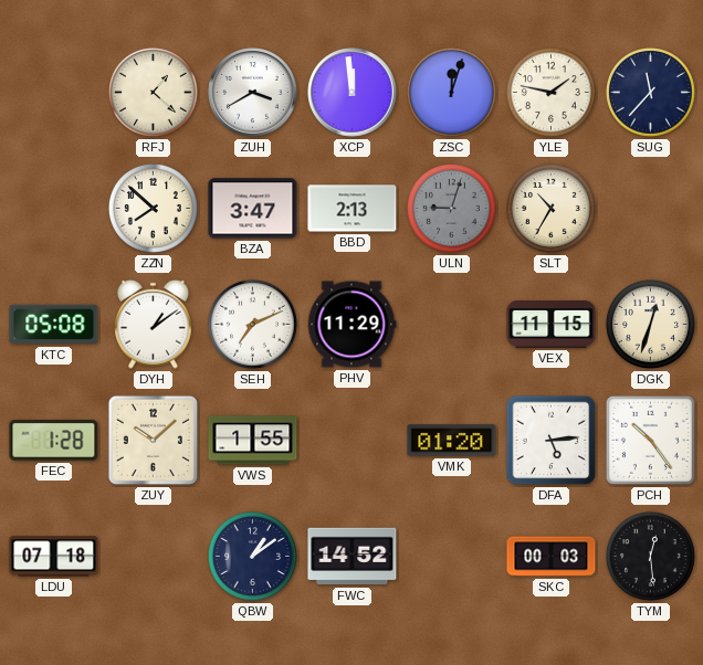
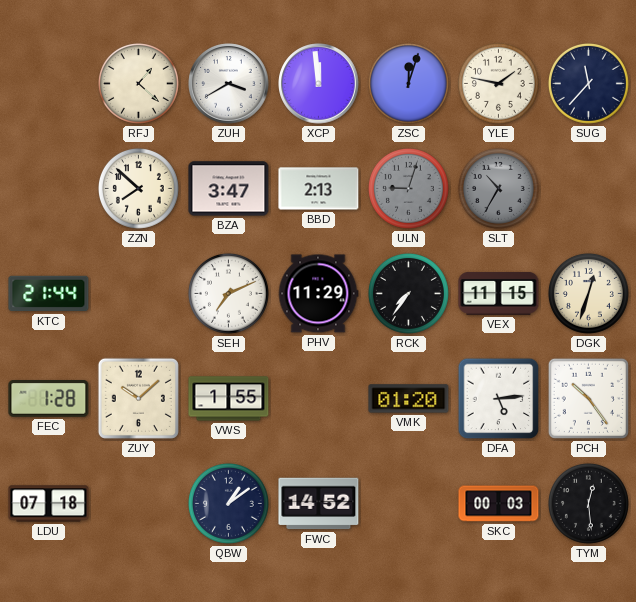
SLT dial: cream -> grey (498, 188)
KTC: 05:08 -> 21:44 (49, 294)
DYH: 1:09 -> none (154, 324)
RCK: none -> 7:36 (408, 293)
